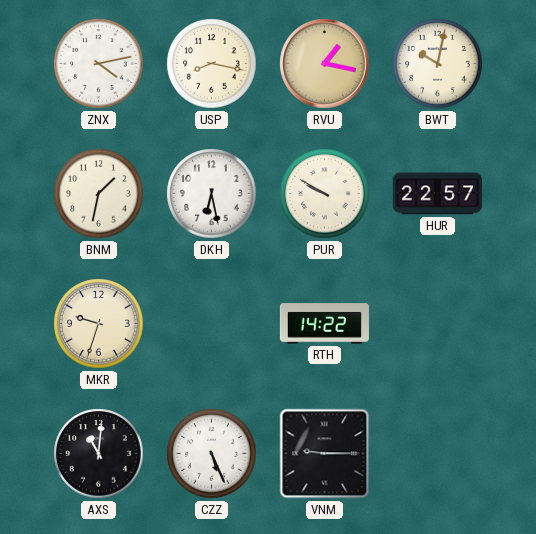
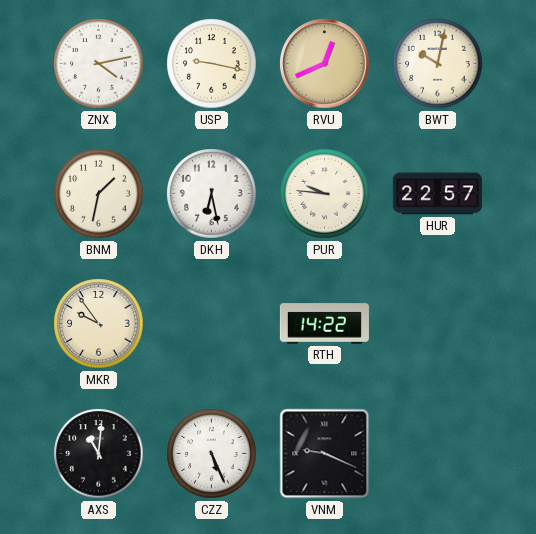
USP: 8:17 -> 9:17 (212, 64)
RVU: 1:17 -> 12:41 (325, 64)
PUR: 9:50 -> 9:46 (325, 194)
MKR: 9:33 -> 9:54 (99, 324)
VNM: 9:15 -> 9:19 (325, 454)
